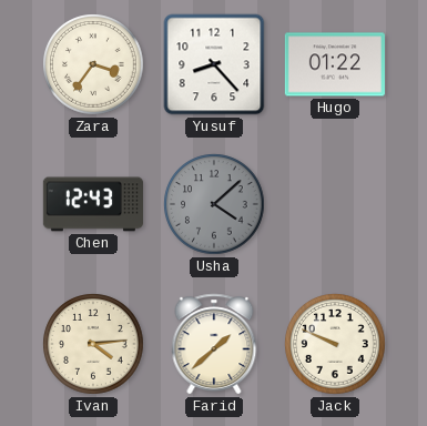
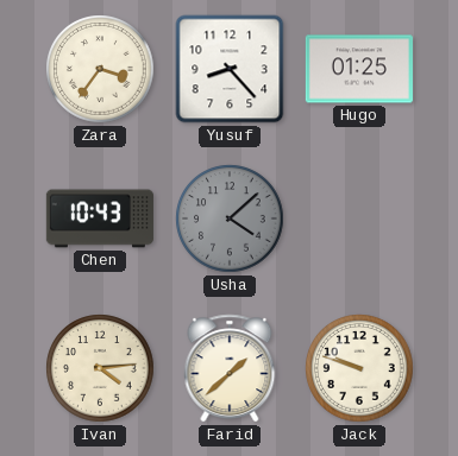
Hugo: 01:22 -> 01:25 (359, 69)
Chen: 12:43 -> 10:43 (100, 218)
Jack: 9:49 -> 9:48 (359, 368)
